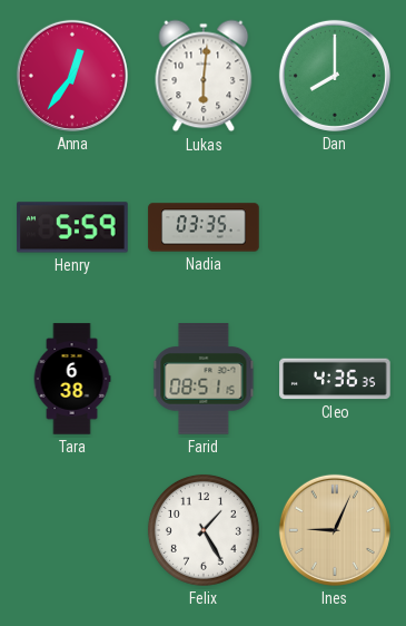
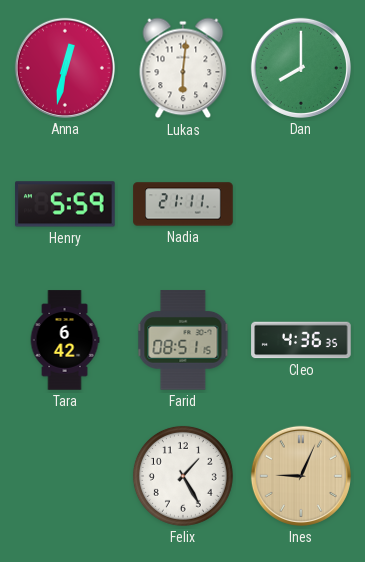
Anna: 12:36 -> 12:32 (65, 68)
Nadia: 03:35 -> 21:11 (183, 204)
Tara: 6:38 -> 6:42 (65, 340)
